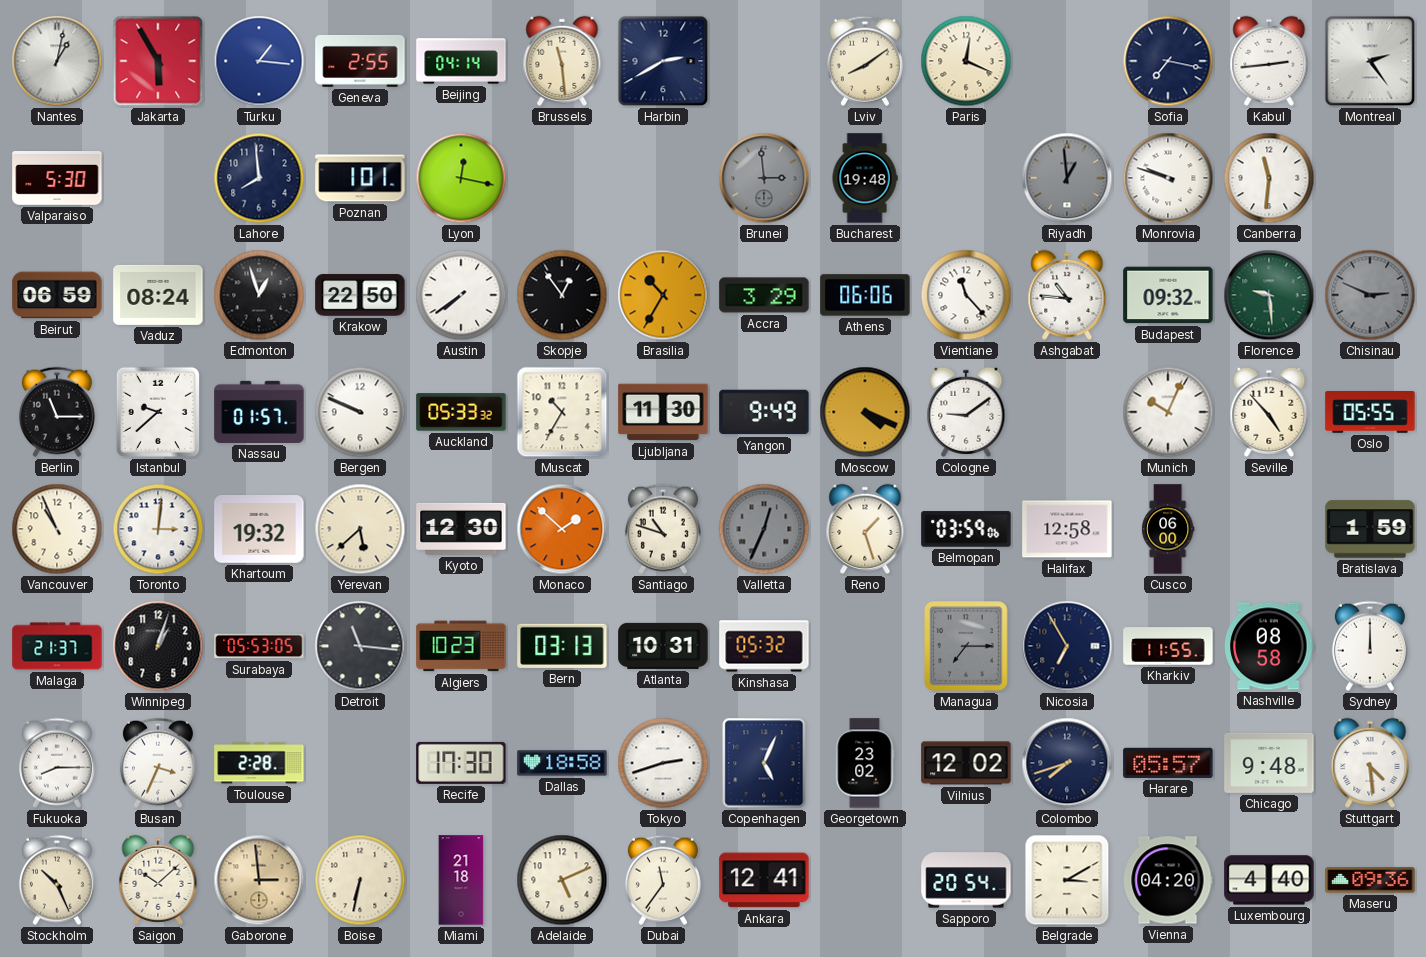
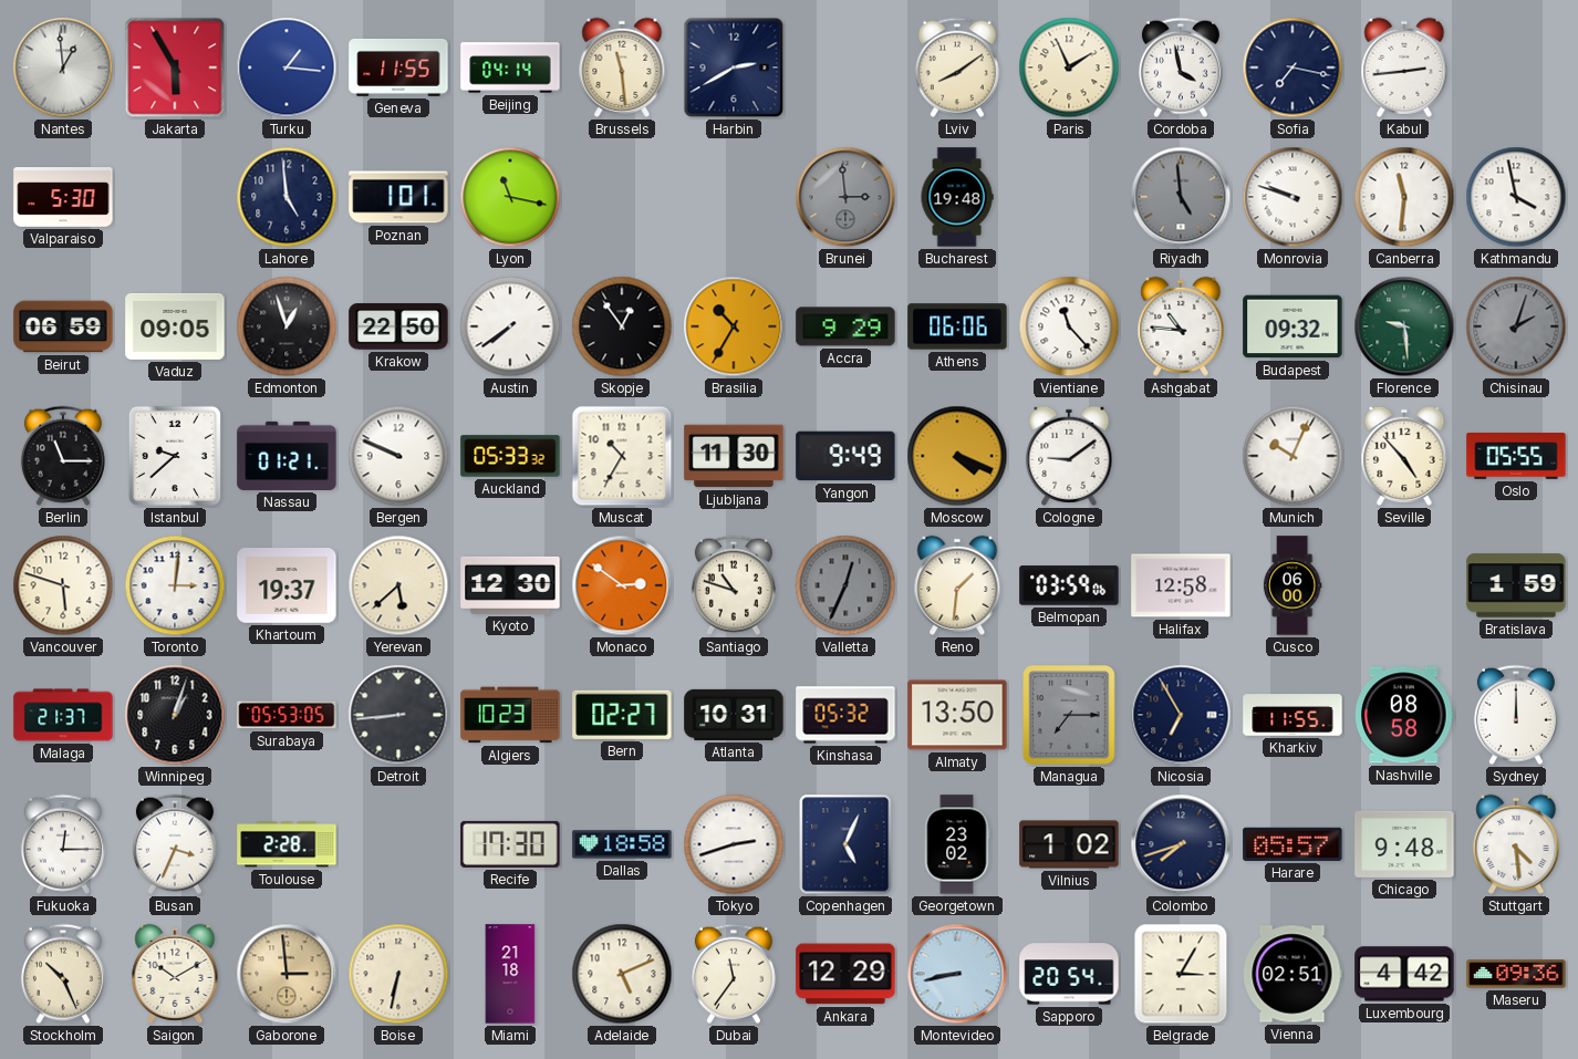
Nantes: 1:02 -> 12:59 (63, 68)
Geneva: 2:55 -> 11:55 (398, 68)
Paris: 12:19 -> 1:56 (1069, 68)
Cordoba: none -> 3:58 (1181, 68)
Montreal: 2:24 -> none (1370, 61)
Lahore: 7:59 -> 4:59 (287, 197)
Lyon: 12:17 -> 11:17 (510, 197)
Riyadh: 12:59 -> 4:59 (1181, 197)
Kathmandu: none -> 3:58 (1516, 197)
Vaduz: 08:24 -> 09:05 (175, 326)
Accra: 3:29 -> 9:29 (845, 326)
Chisinau: 2:49 -> 2:03 (1516, 326)
Nassau: 01:57 -> 01:21 (287, 456)
Vancouver: 10:56 -> 5:48 (63, 585)
Khartoum: 19:32 -> 19:37 (287, 586)
Monaco: 1:52 -> 2:51 (622, 585)
Reno: 1:27 -> 1:31 (957, 585)
Detroit: 11:16 -> 8:44 (398, 715)
Bern: 03:13 -> 02:27 (622, 715)
Almaty: none -> 13:50 (957, 715)
Fukuoka: 8:15 -> 12:15 (63, 844)
Vilnius: 12:02 -> 1:02 (1069, 844)
Saigon: 10:08 -> 10:10 (175, 974)
Ankara: 12:41 -> 12:29 (845, 974)
Montevideo: none -> 8:43 (957, 974)
Belgrade: 3:10 -> 3:05 (1181, 974)
Vienna: 04:20 -> 02:51 (1292, 974)
Luxembourg: 4:40 -> 4:42 (1404, 974)
